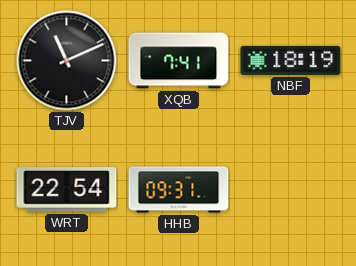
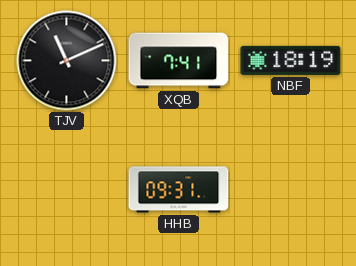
WRT: 22:54 -> none (67, 190)
